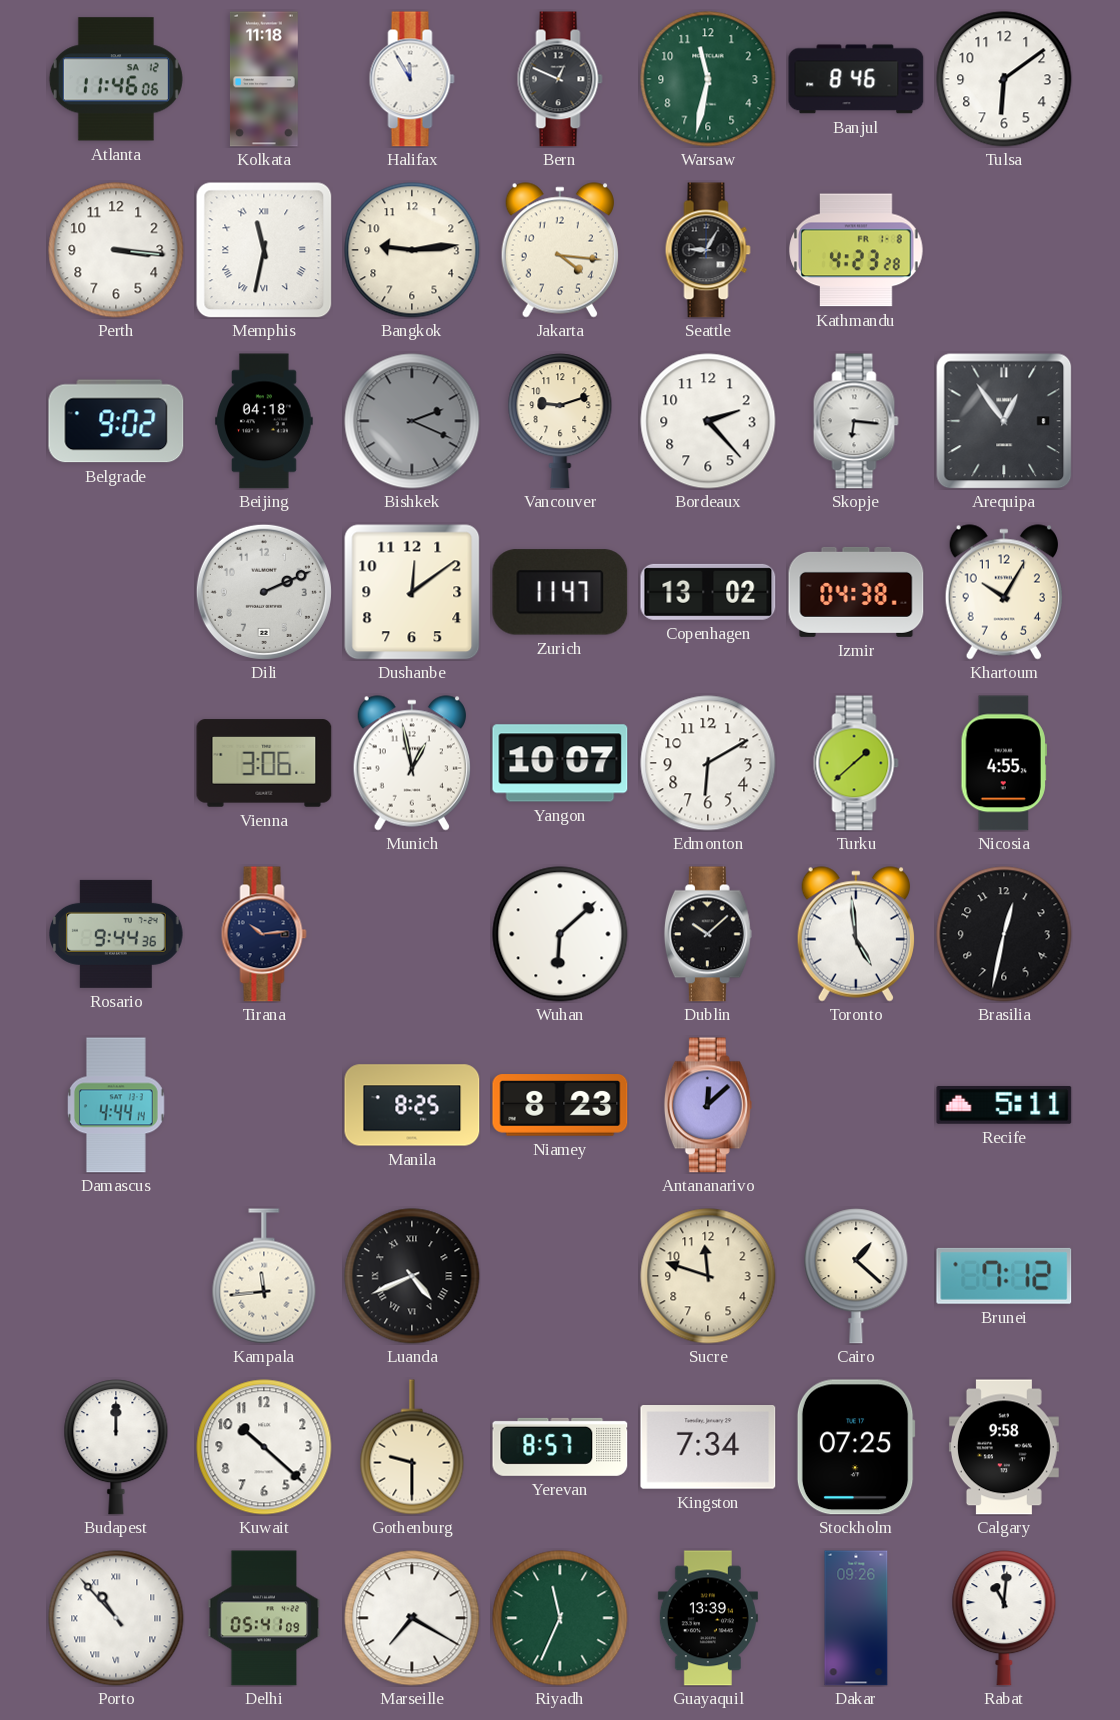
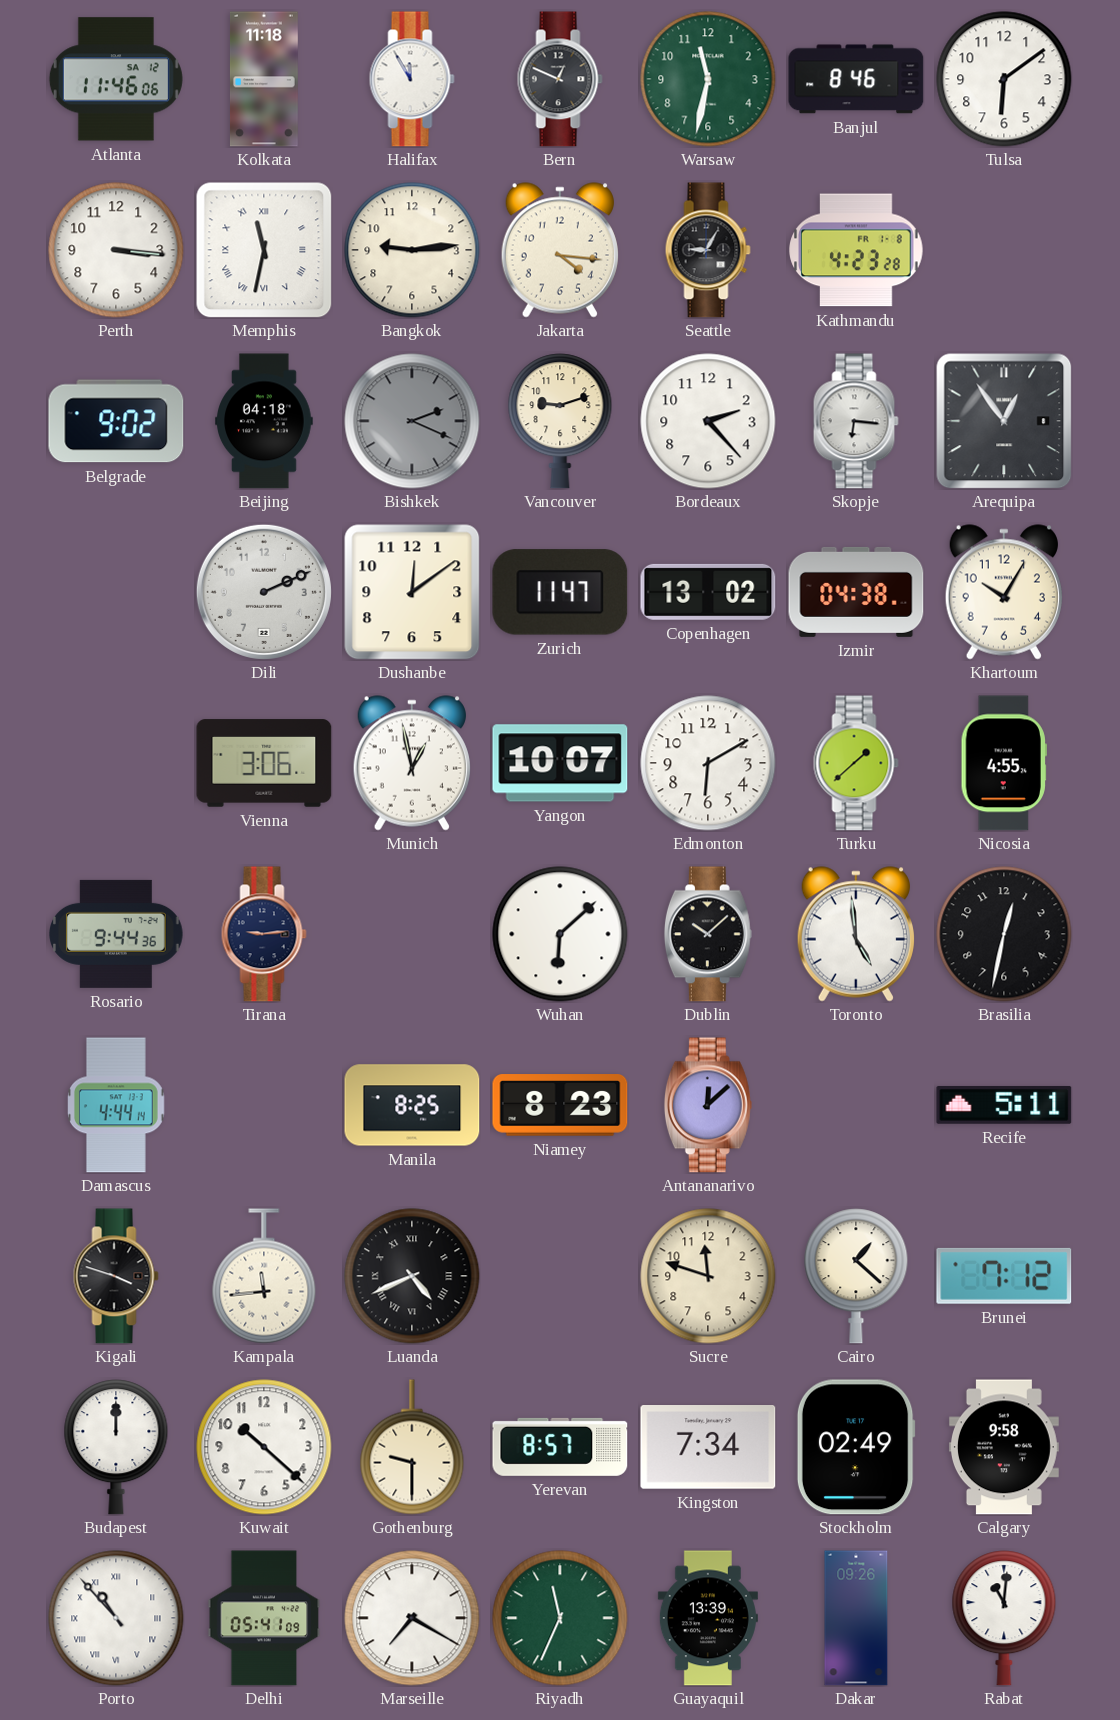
Tirana: 10:14 -> 9:14 (264, 934)
Kigali: none -> 3:48 (116, 1276)
Stockholm: 07:25 -> 02:49 (856, 1447)
